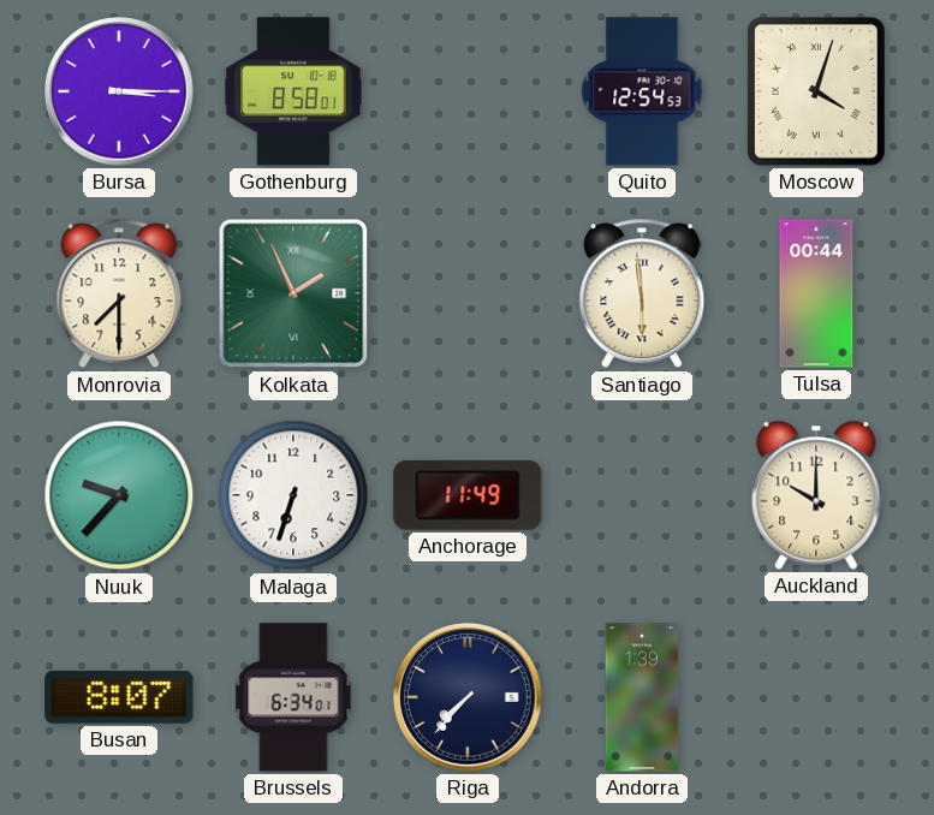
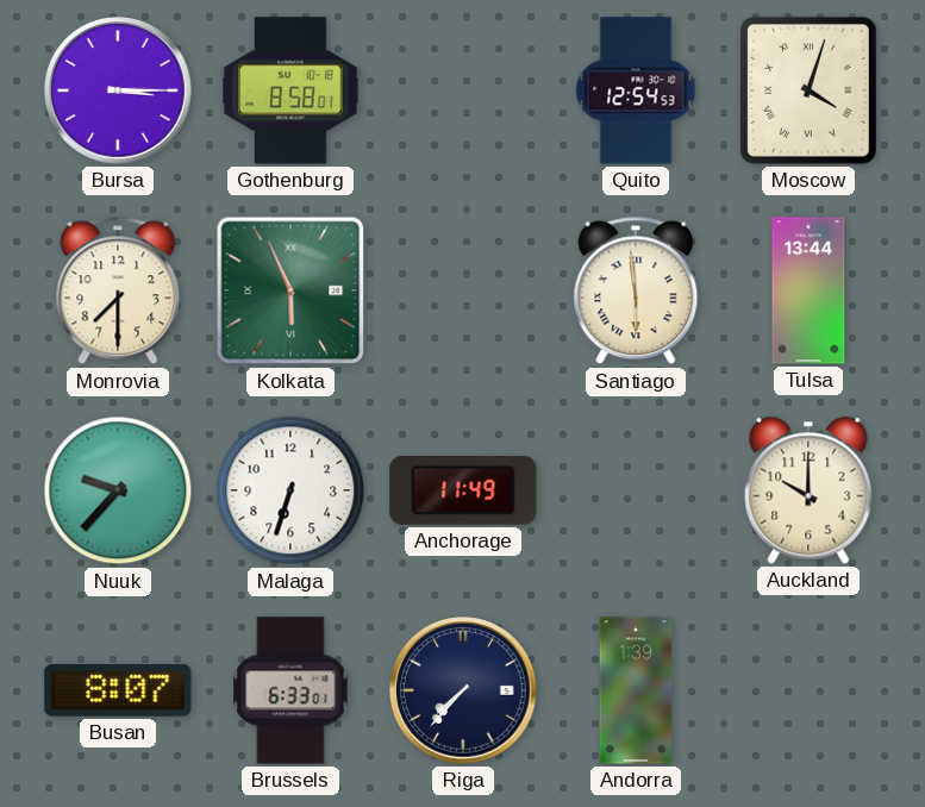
Kolkata: 1:56 -> 5:56 (290, 290)
Tulsa: 00:44 -> 13:44 (808, 290)
Brussels: 6:34 -> 6:33 (290, 690)
